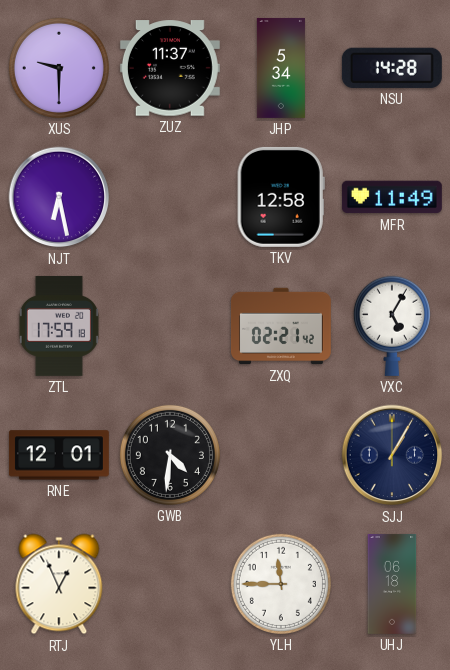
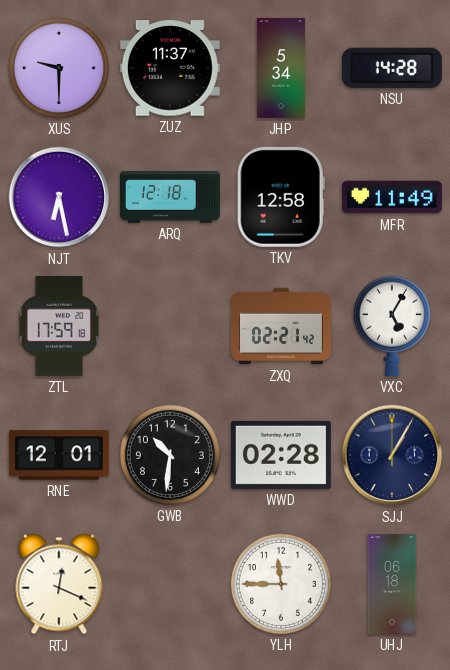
ARQ: none -> 12:18 (170, 197)
GWB: 4:31 -> 10:31 (170, 455)
WWD: none -> 02:28 (281, 455)
RTJ: 12:56 -> 12:19 (59, 584)
